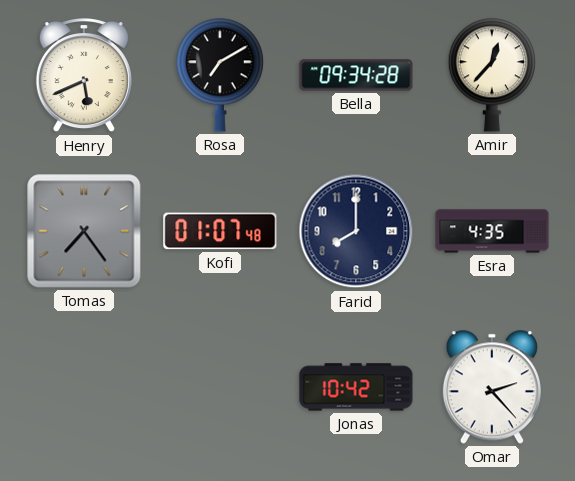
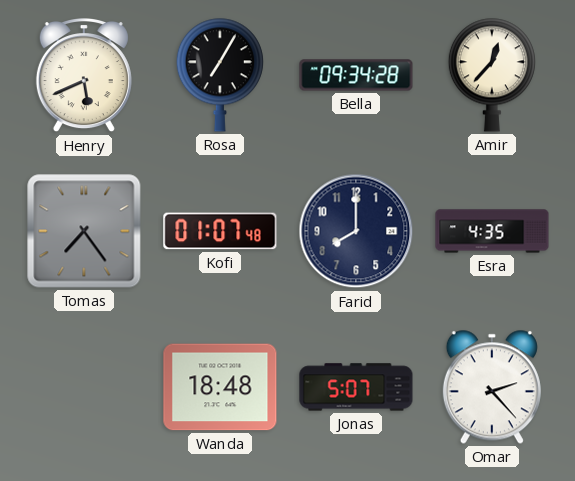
Rosa: 7:10 -> 7:05 (220, 75)
Wanda: none -> 18:48 (220, 387)
Jonas: 10:42 -> 5:07 (356, 387)
